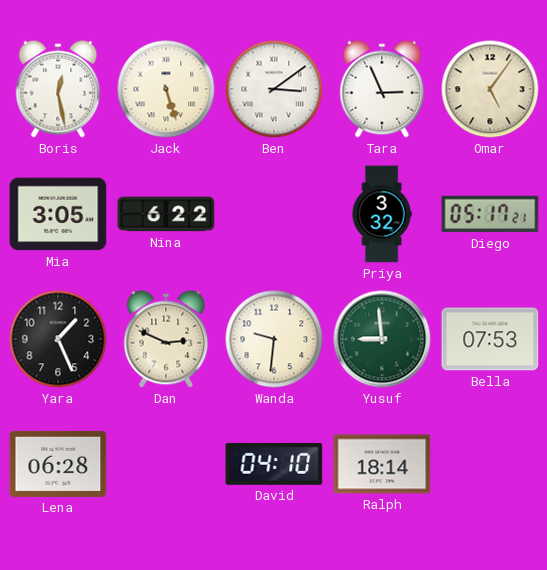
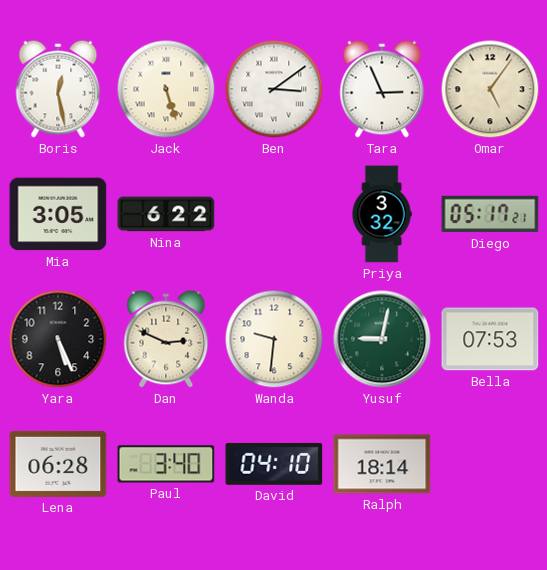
Yara: 1:26 -> 5:26 (58, 339)
Yusuf: 8:59 -> 9:02 (382, 339)
Paul: none -> 3:40 (166, 464)
